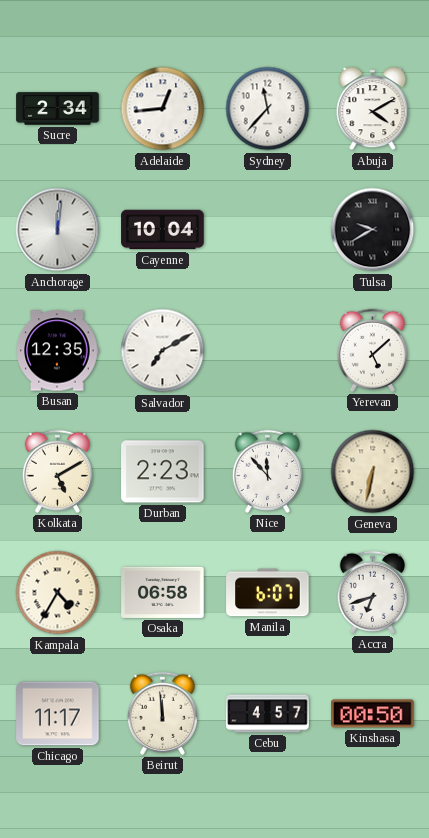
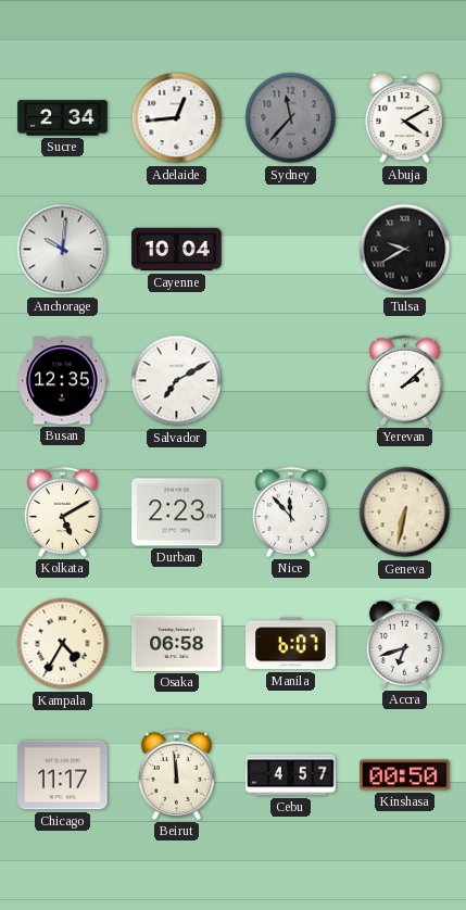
Sydney dial: white -> grey (291, 118)
Anchorage: 12:01 -> 10:01 (63, 250)
Yerevan: 5:08 -> 2:08 (404, 380)
